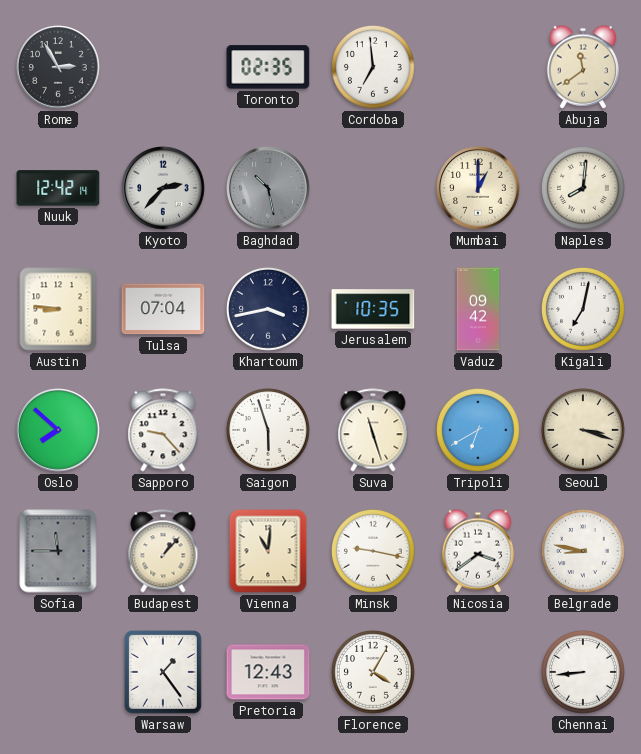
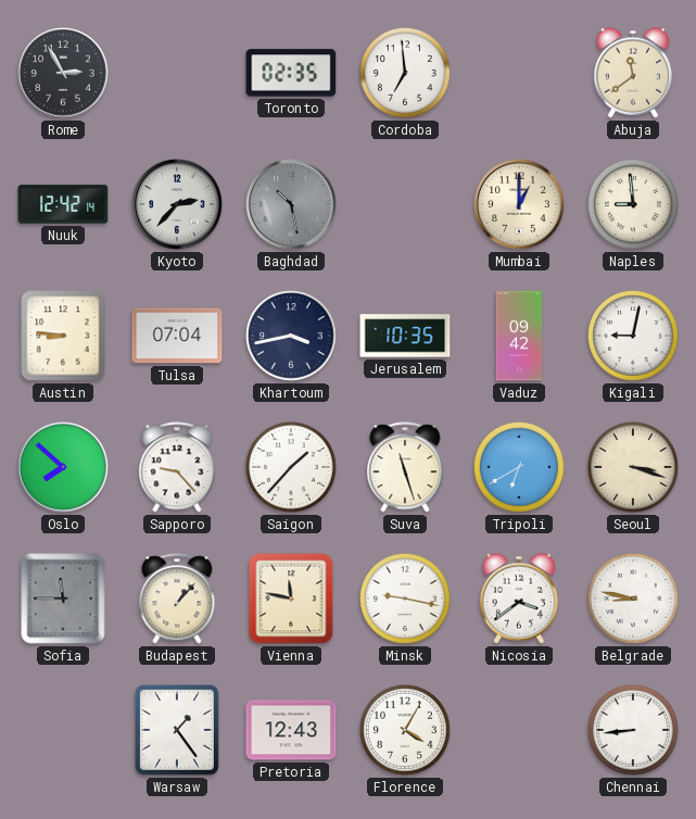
Naples: 8:01 -> 8:59 (634, 205)
Kigali: 7:02 -> 9:02 (634, 337)
Saigon: 5:57 -> 1:37 (292, 468)
Vienna: 11:01 -> 11:47 (291, 598)
